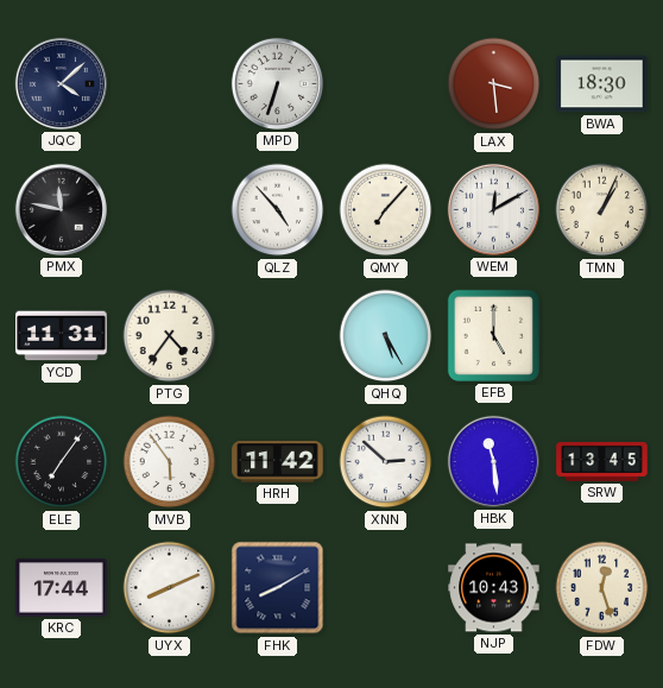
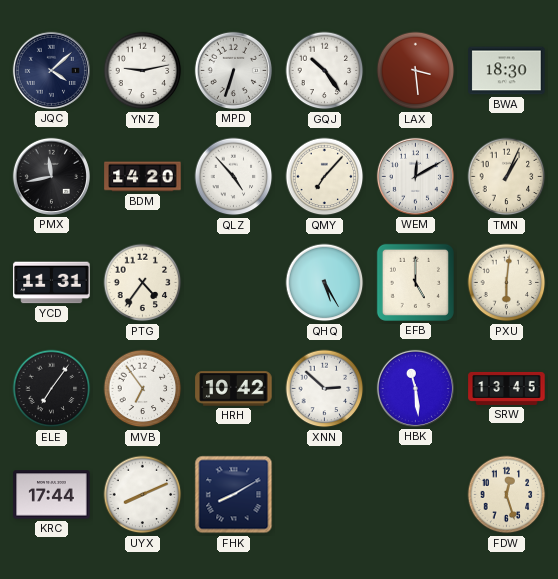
YNZ: none -> 9:13 (143, 71)
GQJ: none -> 10:24 (325, 71)
PMX: 11:47 -> 11:43 (51, 176)
BDM: none -> 14:20 (143, 177)
PXU: none -> 6:01 (507, 283)
MVB: 5:54 -> 6:54 (143, 389)
HRH: 11:42 -> 10:42 (234, 389)
NJP: 10:43 -> none (494, 588)
